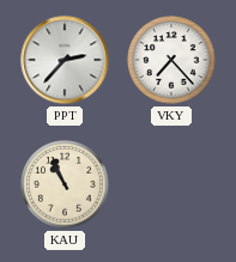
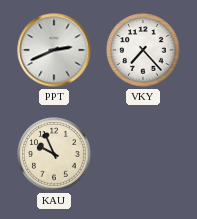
PPT: 2:37 -> 2:41 (54, 50)
KAU: 10:56 -> 9:56 (54, 154)
